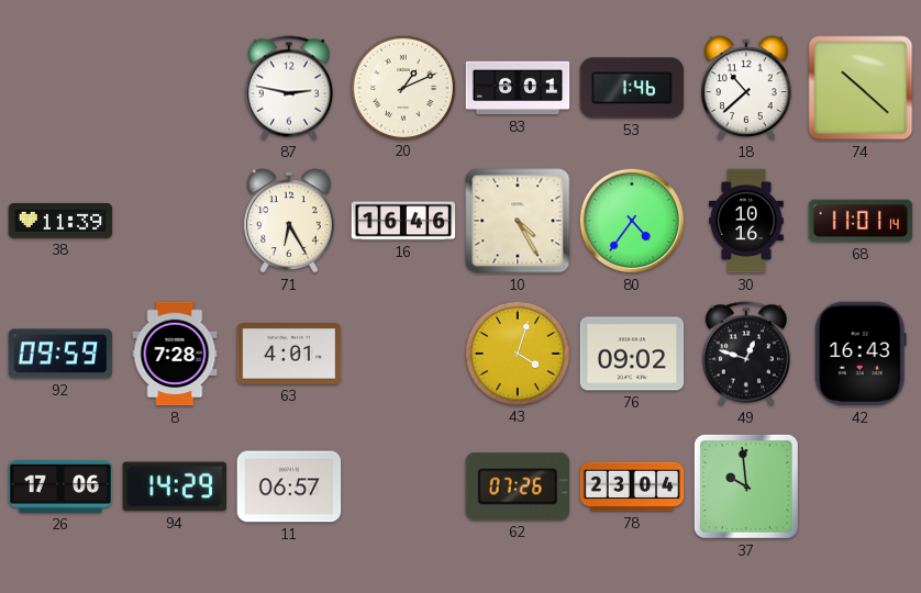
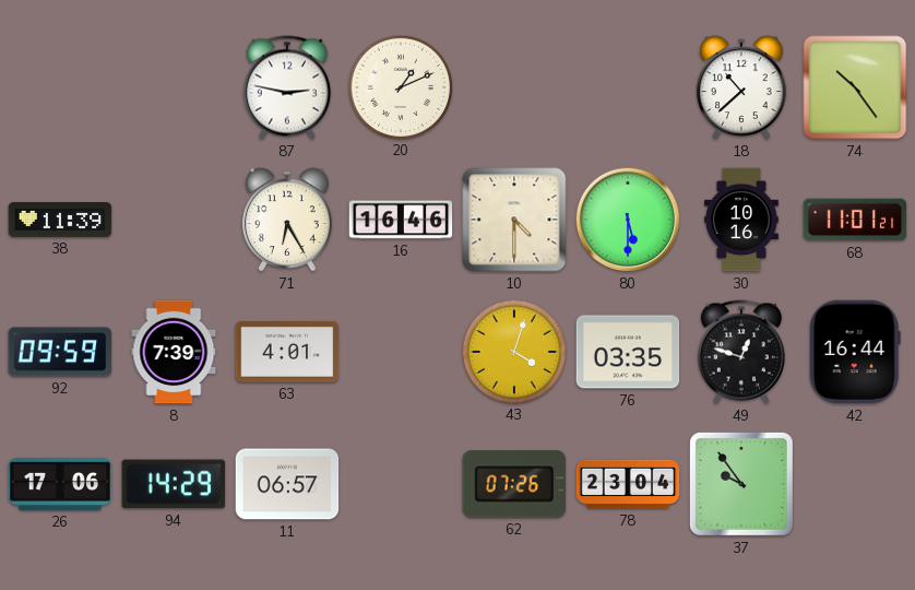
83: 6:01 -> none (518, 88)
53: 1:46 -> none (632, 88)
74: 10:22 -> 10:24 (855, 87)
10: 4:25 -> 4:30 (514, 220)
80: 4:36 -> 5:30 (628, 220)
68: 11:01:14 -> 11:01:21 (855, 220)
8: 7:28 -> 7:39 (174, 352)
76: 09:02 -> 03:35 (628, 352)
42: 16:43 -> 16:44 (855, 352)
37: 9:59 -> 9:54 (741, 484)
